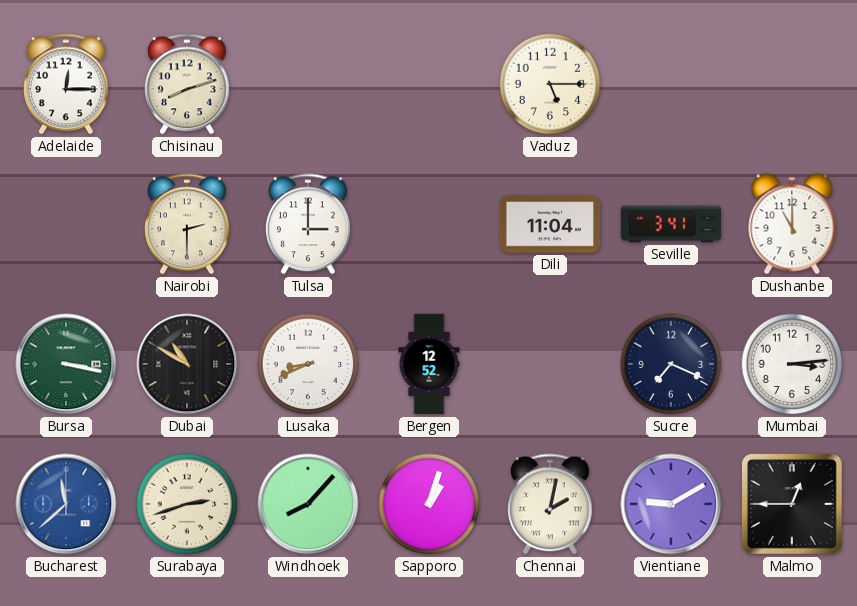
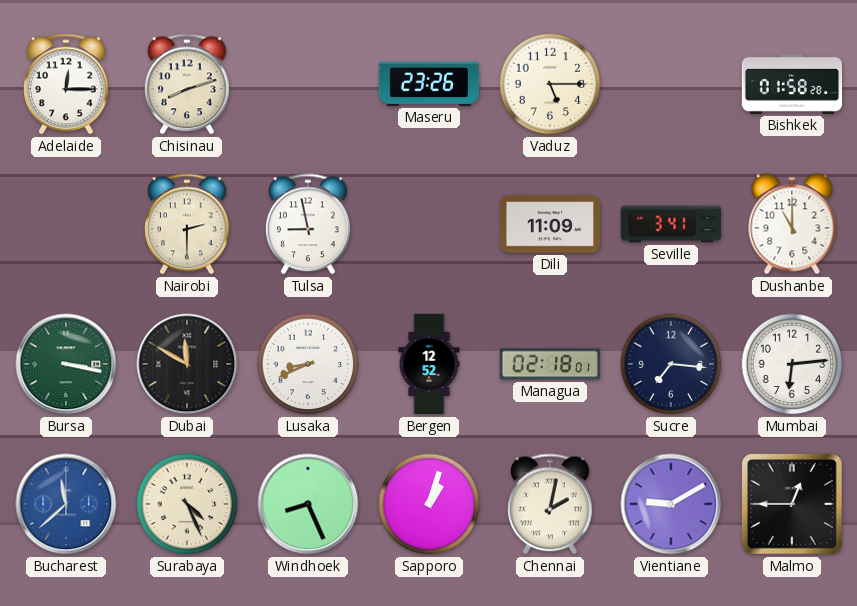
Maseru: none -> 23:26 (428, 84)
Bishkek: none -> 01:58 (792, 84)
Tulsa: 3:00 -> 8:58 (309, 224)
Dili: 11:04 -> 11:09 (549, 224)
Dubai: 10:50 -> 11:50 (187, 364)
Managua: none -> 02:18 (550, 364)
Sucre: 7:19 -> 7:16 (671, 364)
Mumbai: 3:14 -> 6:14 (792, 364)
Surabaya: 2:42 -> 4:26 (187, 504)
Windhoek: 8:07 -> 8:26 (308, 504)
